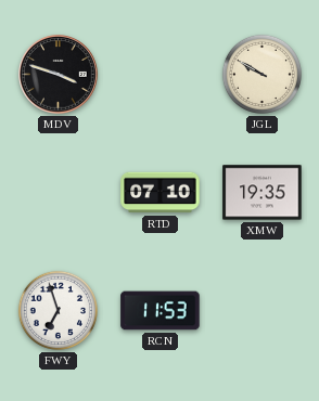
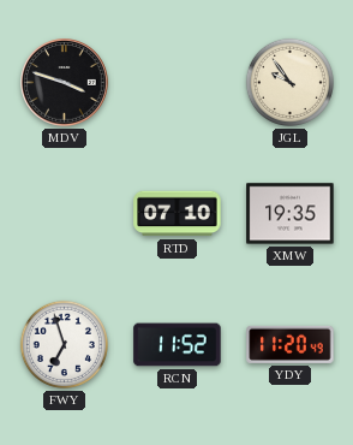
JGL: 9:50 -> 9:54 (289, 82)
RCN: 11:53 -> 11:52 (178, 345)
YDY: none -> 11:20 (291, 344)
